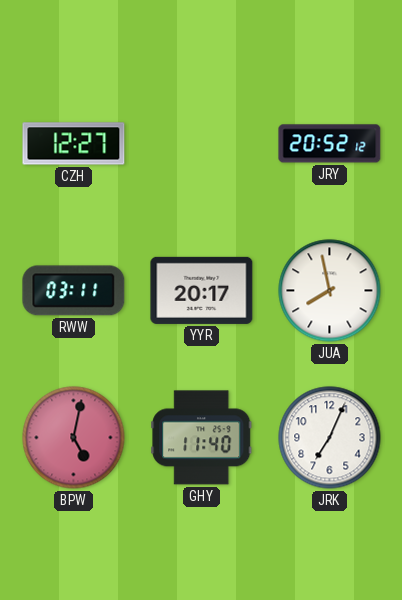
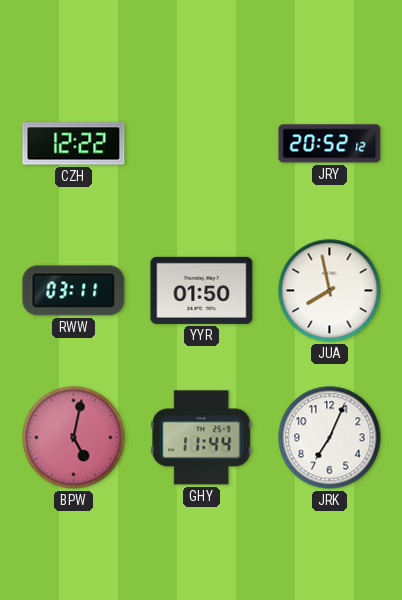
CZH: 12:27 -> 12:22 (74, 144)
YYR: 20:17 -> 01:50 (202, 290)
GHY: 11:40 -> 11:44 (202, 438)
